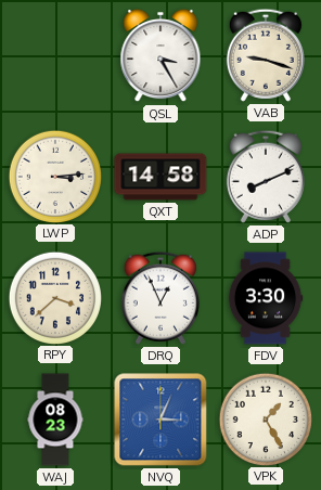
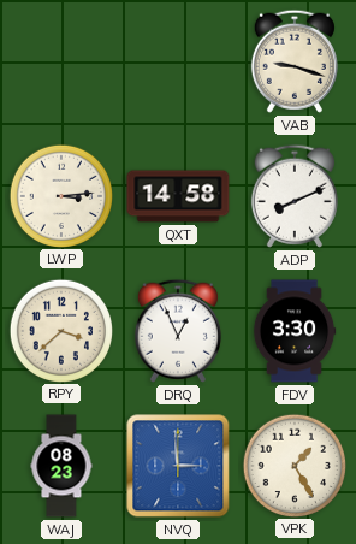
QSL: 3:25 -> none (160, 55)
NVQ: 3:04 -> 2:59 (178, 466)
